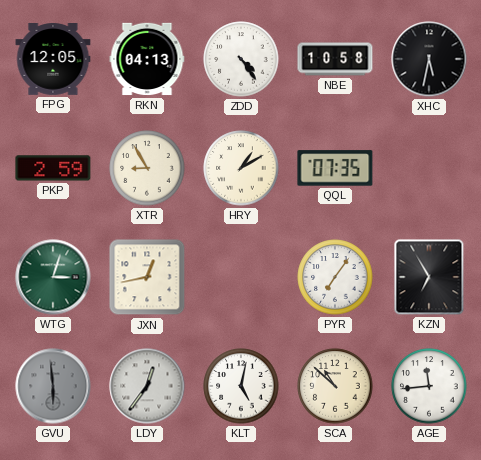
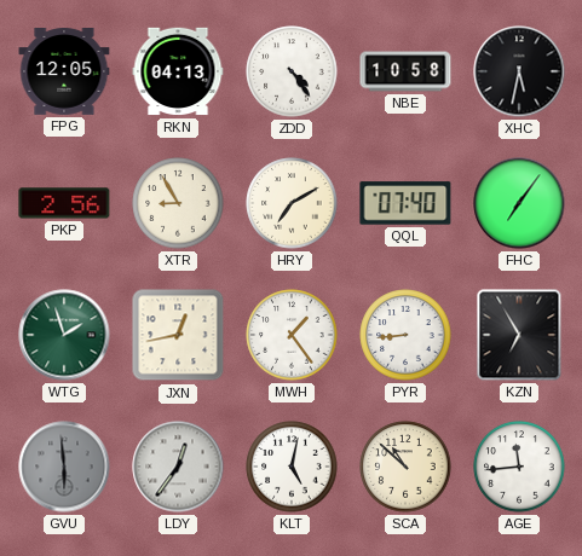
PKP: 2:59 -> 2:56 (64, 203)
HRY: 1:10 -> 7:10 (292, 203)
QQL: 07:35 -> 07:40 (405, 203)
FHC: none -> 7:06 (519, 203)
WTG: 3:03 -> 1:57 (64, 335)
MWH: none -> 1:24 (292, 335)
PYR: 7:06 -> 8:44 (405, 335)
